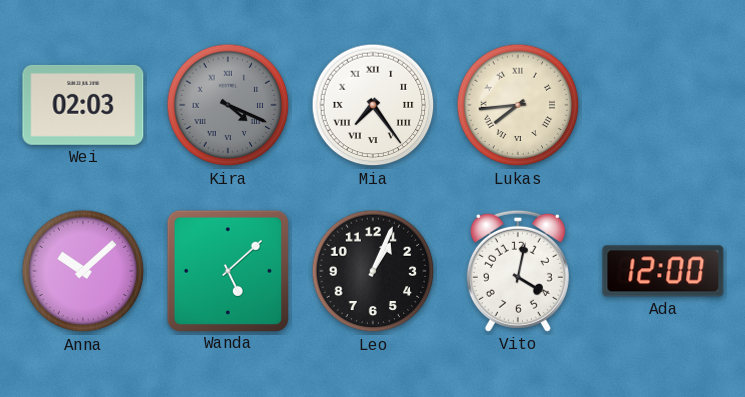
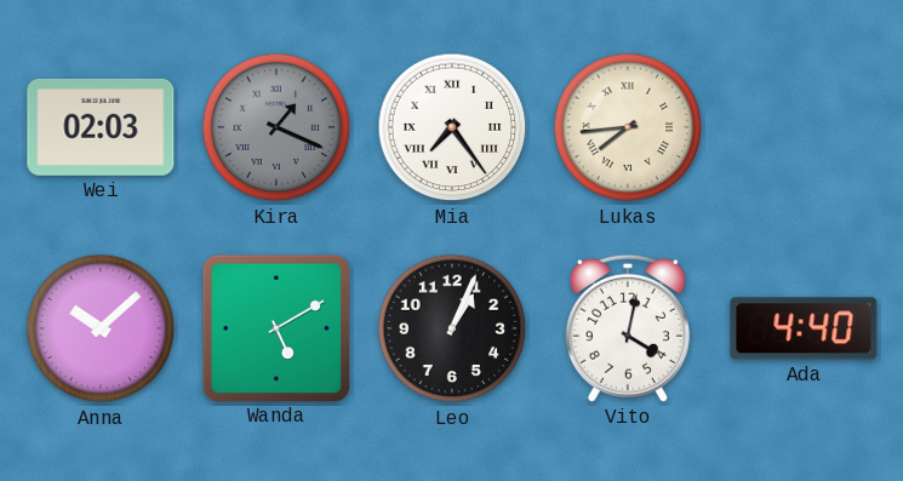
Kira: 4:19 -> 1:19 (276, 127)
Wanda: 5:08 -> 5:10 (275, 327)
Ada: 12:00 -> 4:40 (804, 328)
